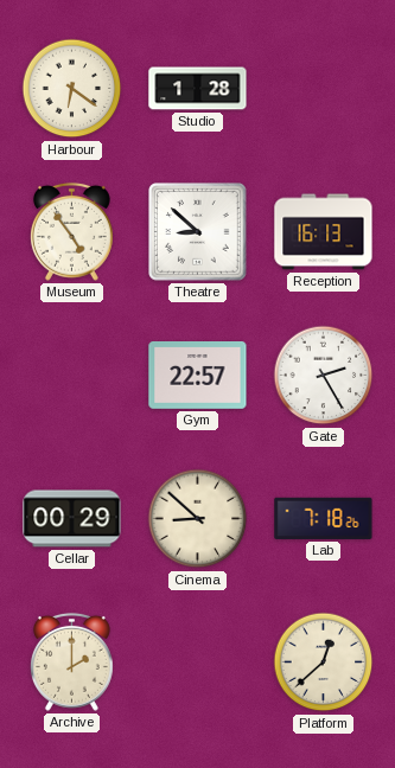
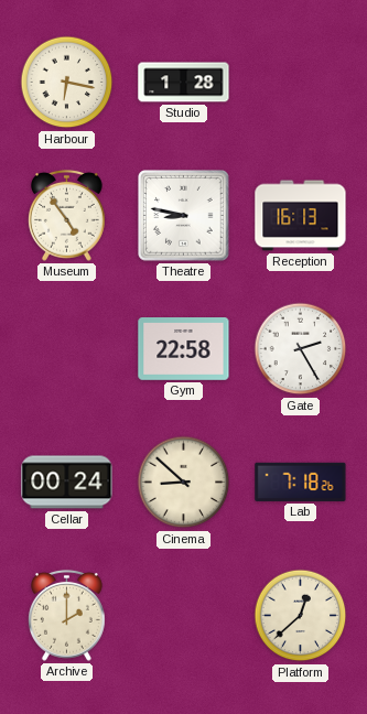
Harbour: 6:21 -> 6:17 (67, 83)
Theatre: 8:52 -> 8:47 (184, 216)
Gym: 22:57 -> 22:58 (184, 349)
Cellar: 00:29 -> 00:24 (67, 483)
